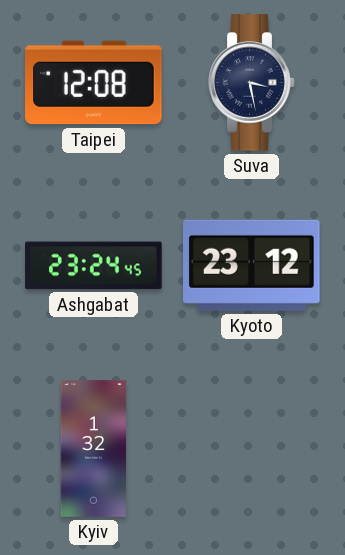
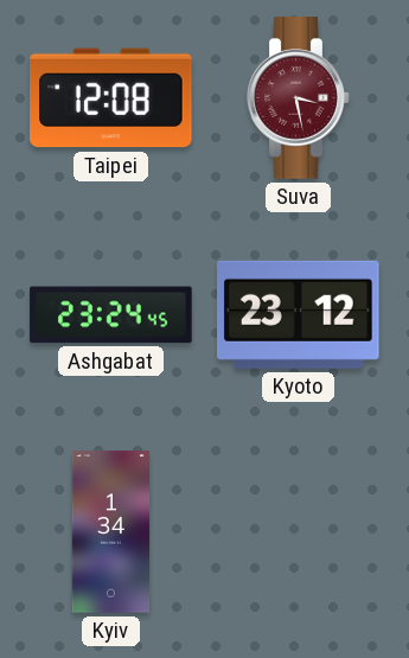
Suva dial: navy -> burgundy (299, 98)
Kyiv: 1:32 -> 1:34 (111, 532)
